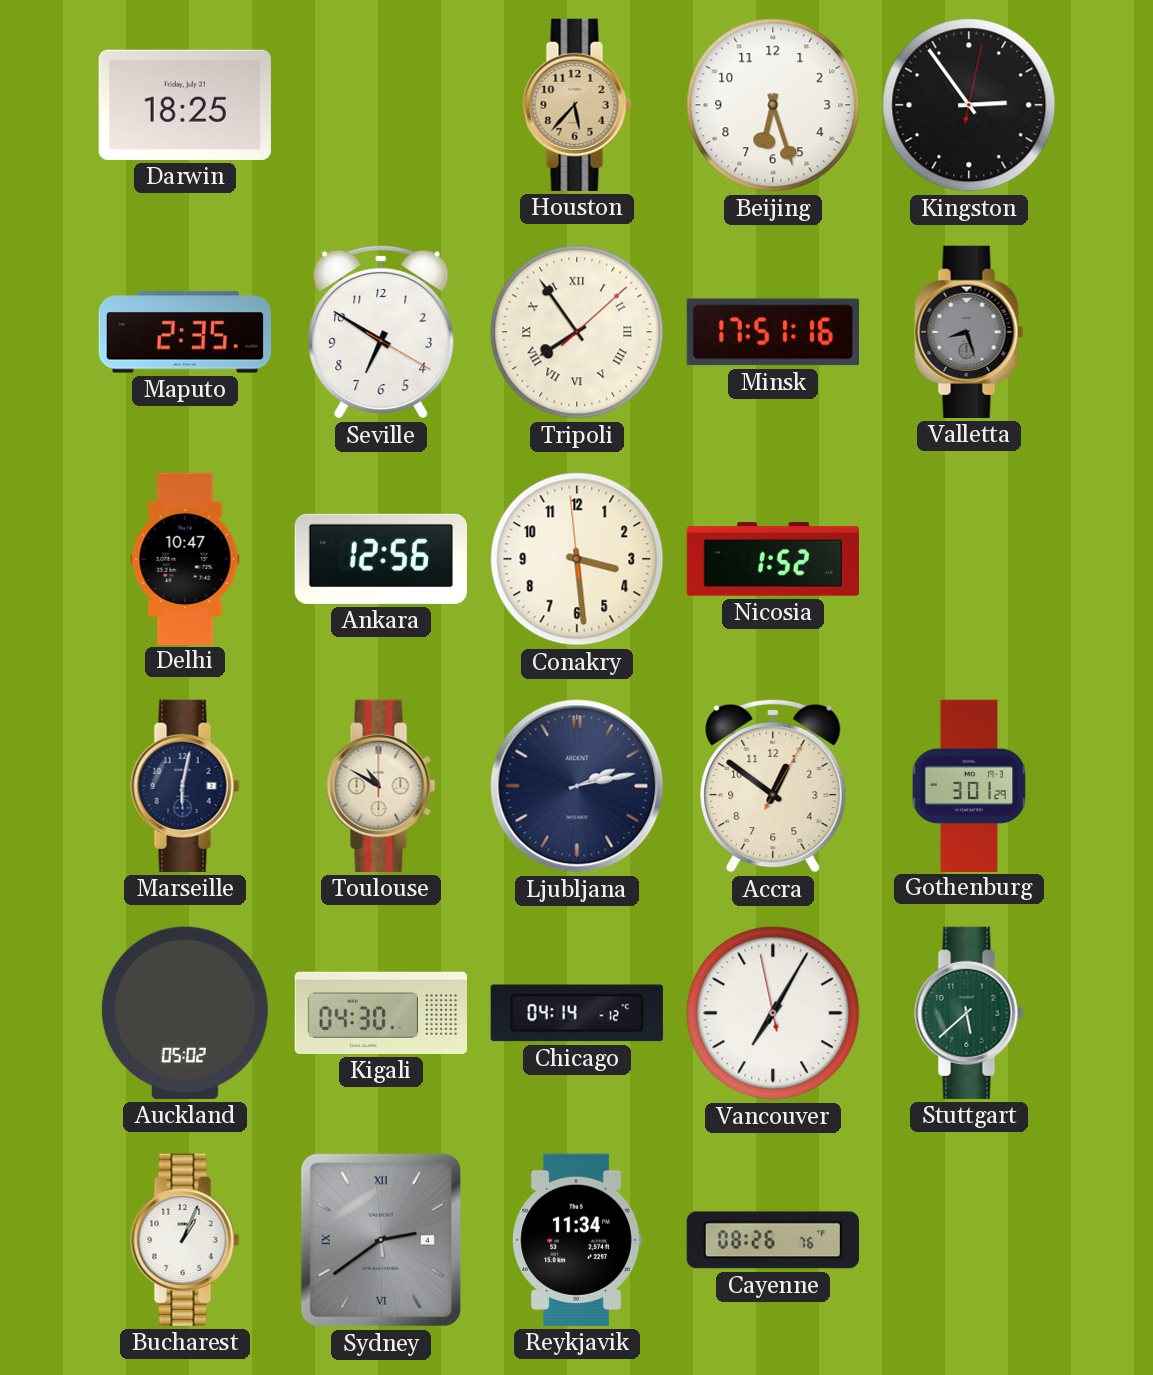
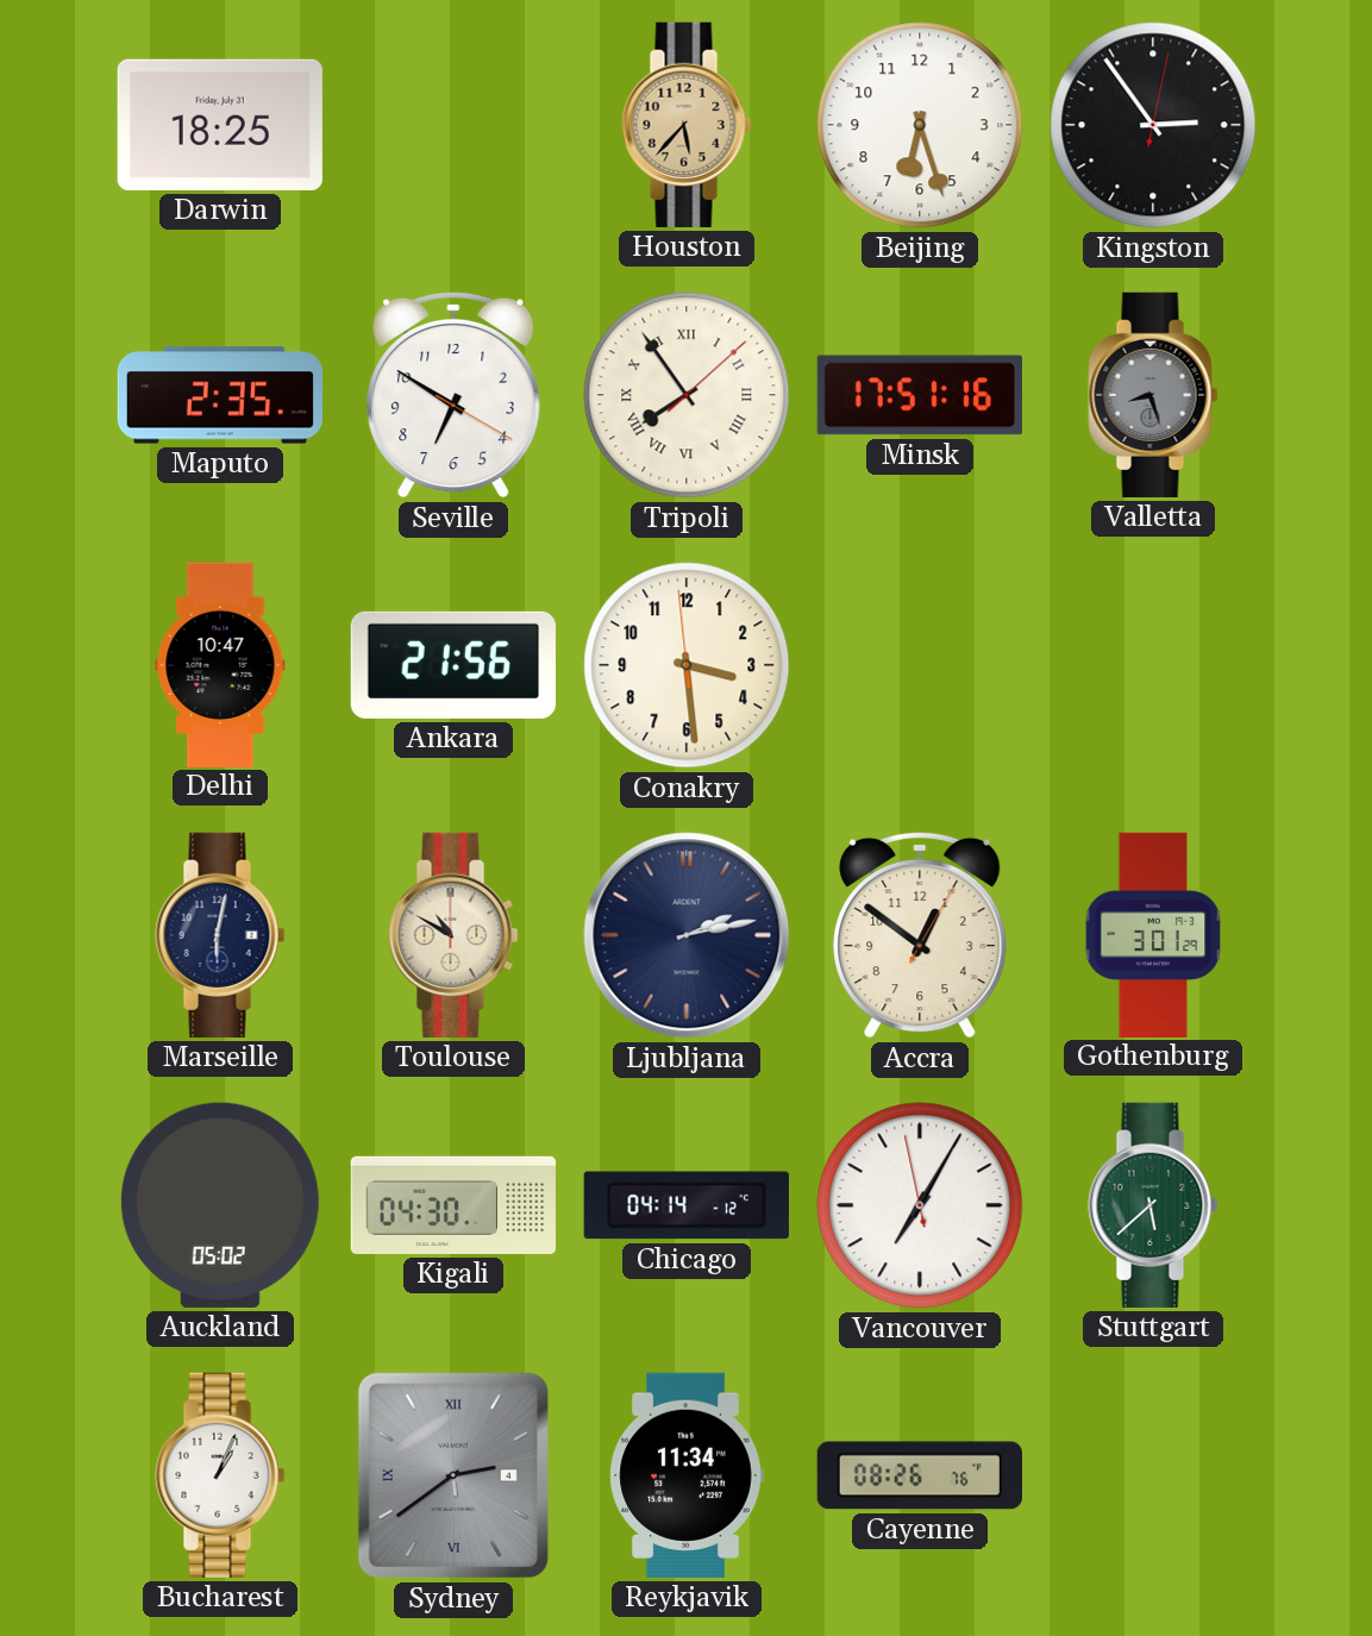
Ankara: 12:56 -> 21:56 (453, 665)
Nicosia: 1:52 -> none (772, 559)
